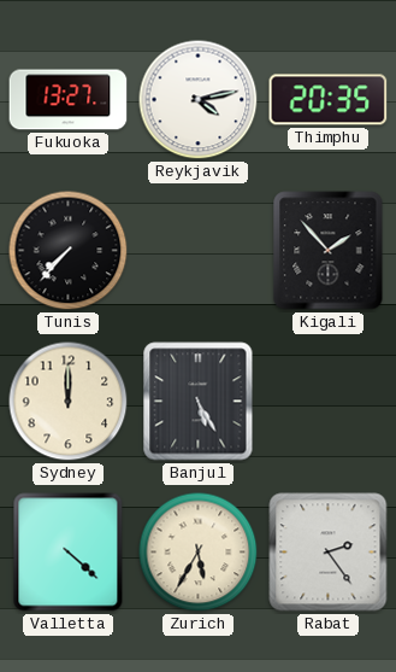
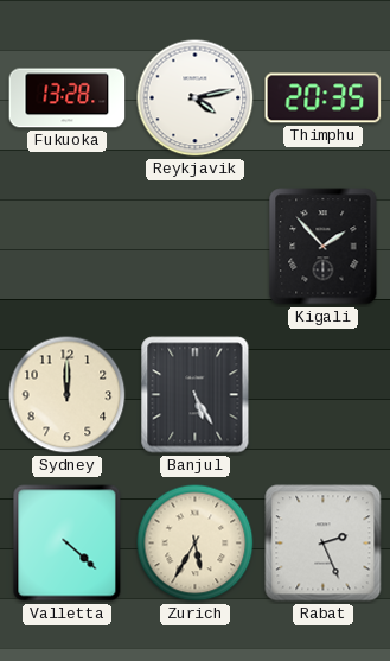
Fukuoka: 13:27 -> 13:28 (68, 98)
Tunis: 7:37 -> none (69, 251)
Rabat: 2:24 -> 2:26 (324, 544)
